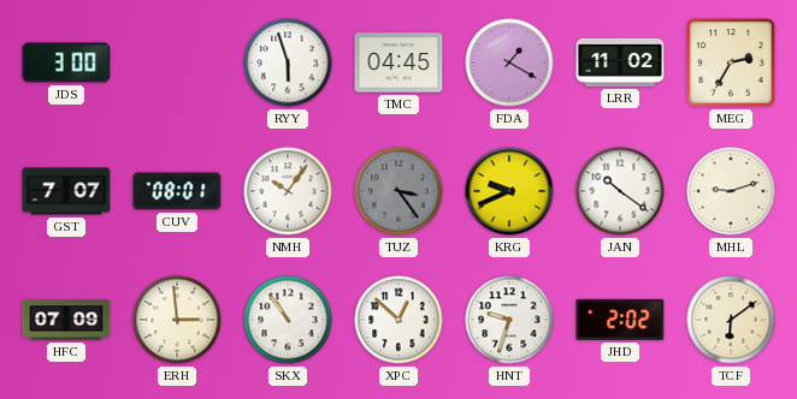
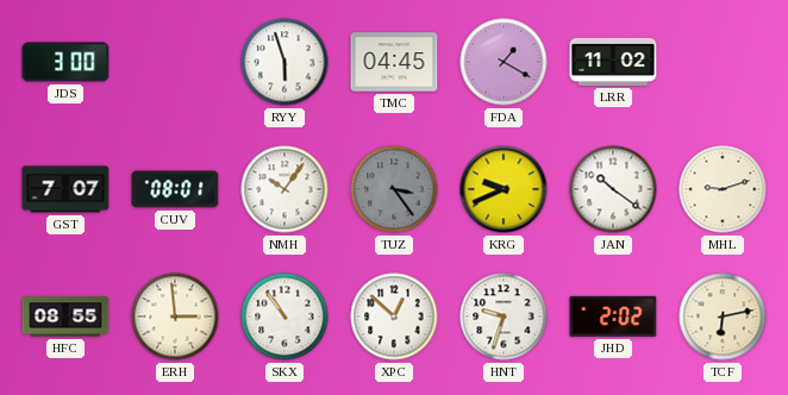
MEG: 2:35 -> none (731, 62)
HFC: 07:09 -> 08:55 (65, 316)
TCF: 6:09 -> 6:13 (723, 316)
